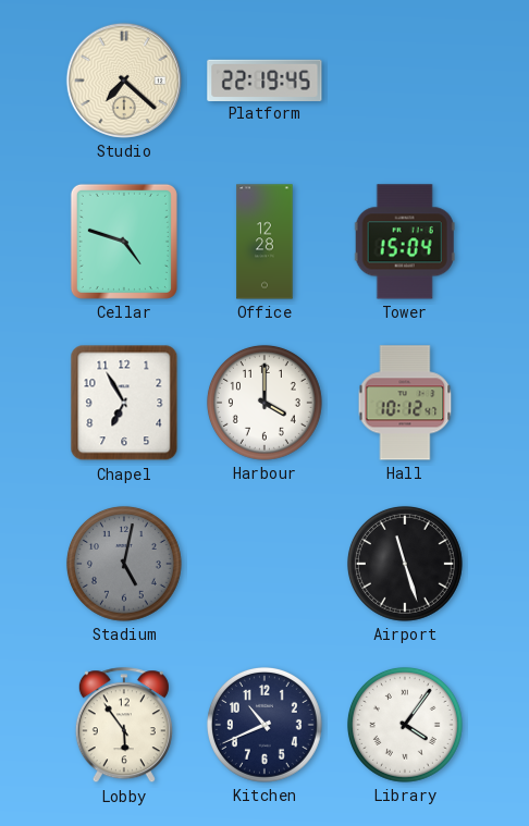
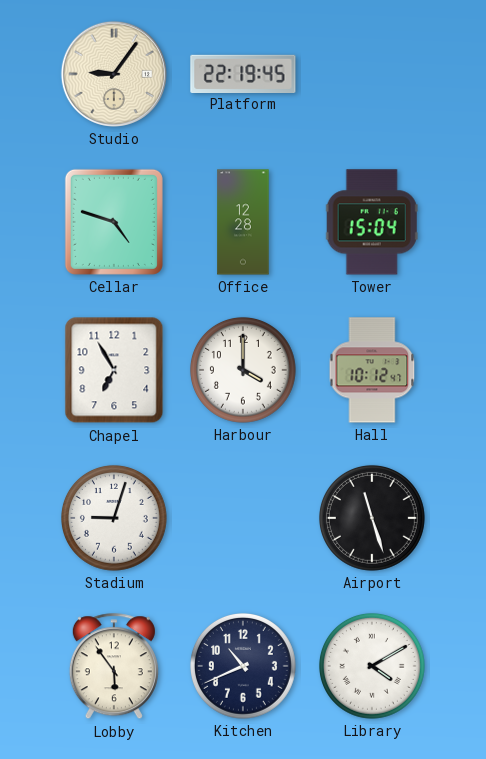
Studio: 7:22 -> 9:06 (114, 74)
Stadium: 5:02 -> 9:03 (114, 518)
Stadium dial: grey -> white (114, 518)
Library: 4:06 -> 4:10 (372, 666)
